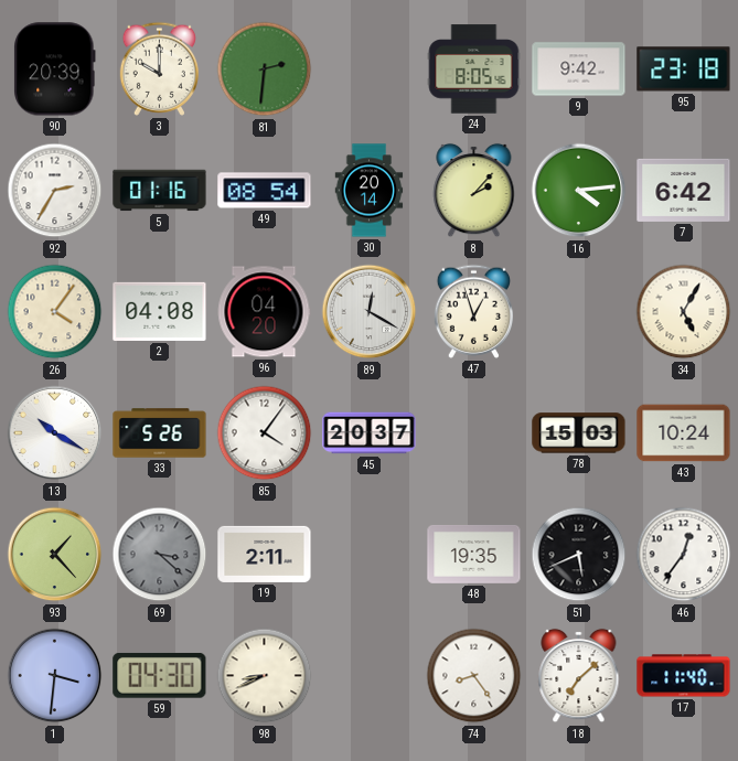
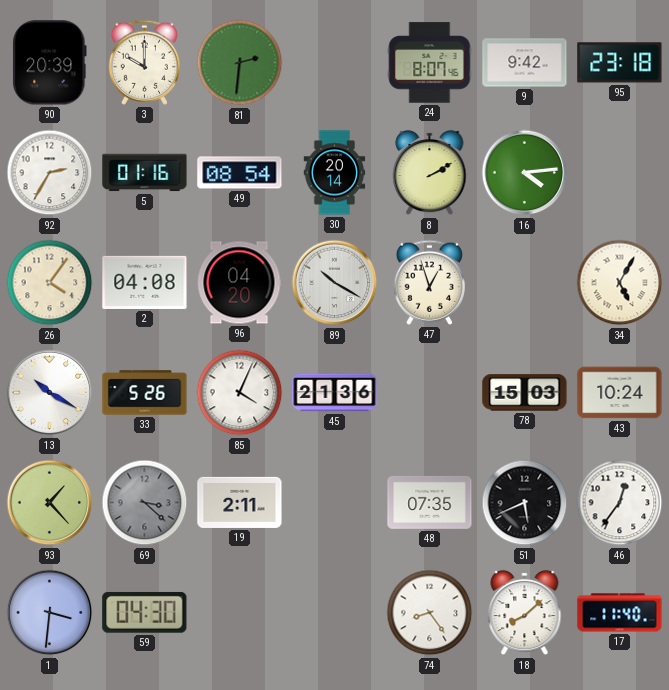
24: 8:05 -> 8:07 (430, 63)
8: 2:07 -> 2:10 (430, 173)
7: 6:42 -> none (684, 190)
89: 12:20 -> 10:20 (335, 283)
85: 4:06 -> 4:04 (240, 393)
45: 20:37 -> 21:36 (335, 393)
48: 19:35 -> 07:35 (430, 502)
98: 8:41 -> none (265, 676)
18: 7:08 -> 8:08 (525, 613)
